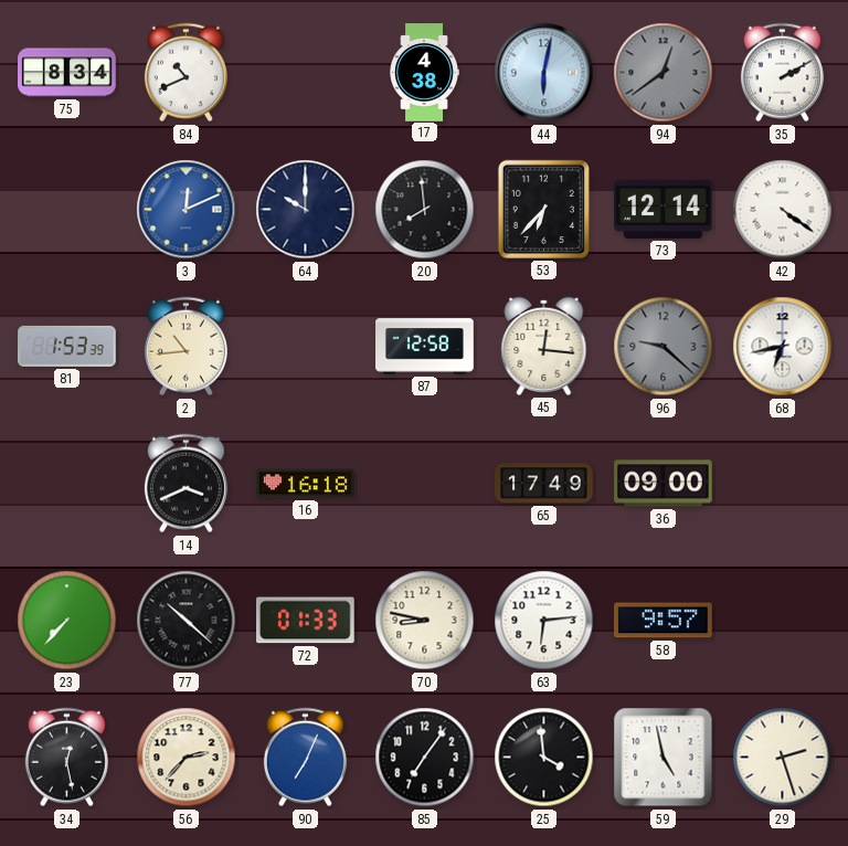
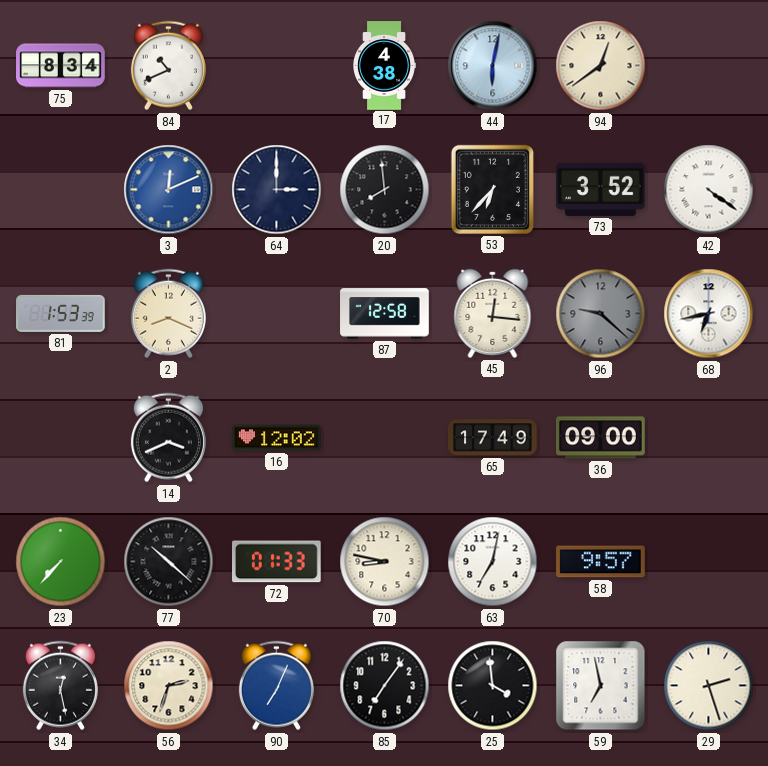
94 dial: grey -> cream (601, 66)
35: 2:10 -> none (782, 73)
64: 10:00 -> 3:00 (277, 190)
73: 12:14 -> 3:52 (601, 189)
2: 10:44 -> 8:19 (168, 314)
16: 16:18 -> 12:02 (277, 438)
63: 6:14 -> 7:02 (493, 562)
56: 2:37 -> 2:33 (169, 686)
59: 4:58 -> 6:58 (601, 686)
